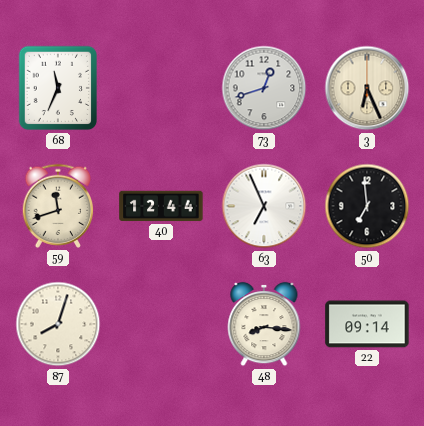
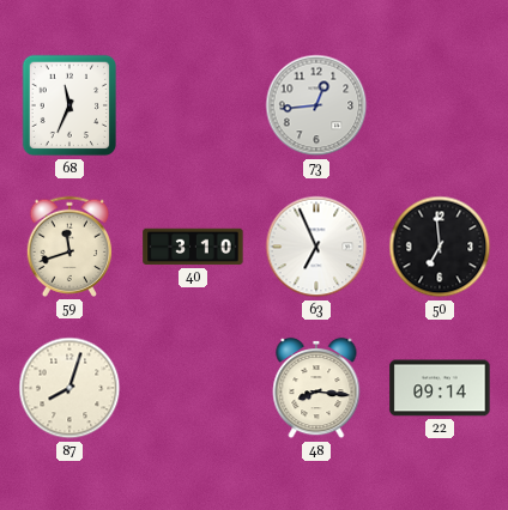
73: 12:42 -> 12:44 (316, 105)
3: 6:26 -> none (367, 88)
40: 12:44 -> 3:10 (193, 247)
